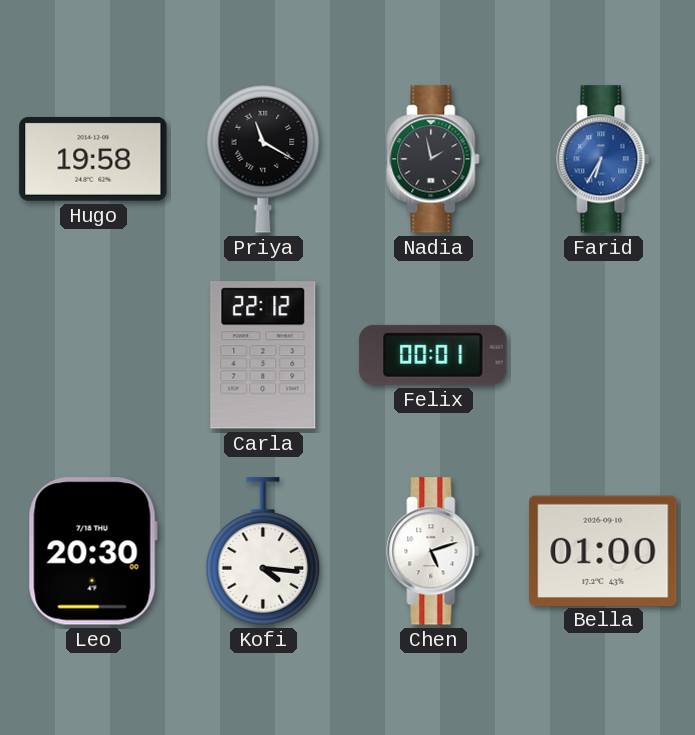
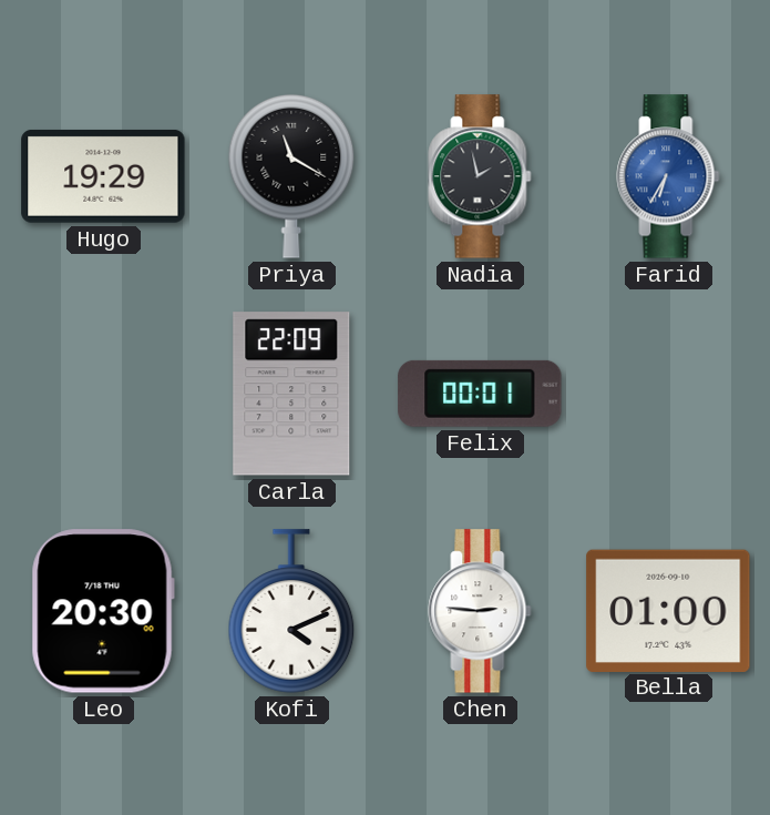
Hugo: 19:58 -> 19:29 (103, 176)
Carla: 22:12 -> 22:09 (291, 394)
Kofi: 4:16 -> 4:11 (291, 611)
Chen: 5:12 -> 2:46 (480, 611)
